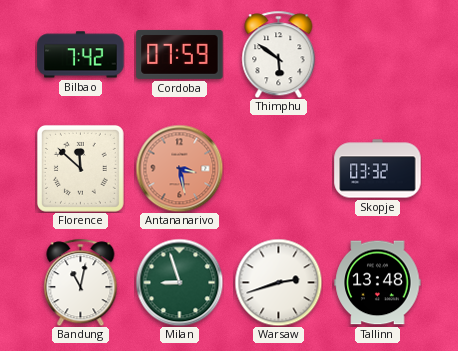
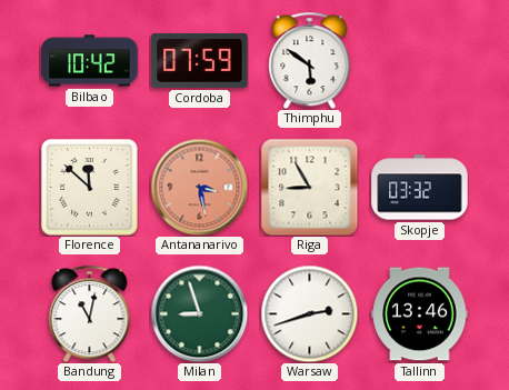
Bilbao: 7:42 -> 10:42 (90, 61)
Riga: none -> 8:55 (309, 187)
Tallinn: 13:48 -> 13:46 (420, 314)
